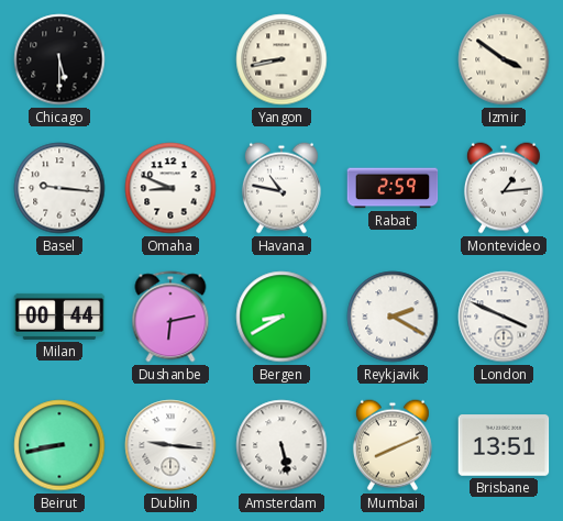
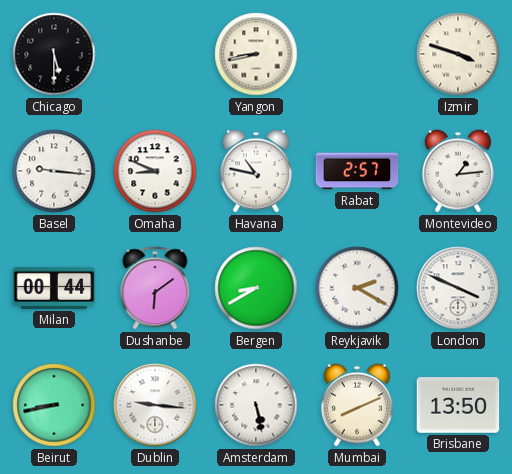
Izmir: 3:51 -> 3:48 (458, 54)
Rabat: 2:59 -> 2:57 (357, 171)
Dushanbe: 6:13 -> 6:09 (155, 288)
Brisbane: 13:51 -> 13:50 (458, 405)
